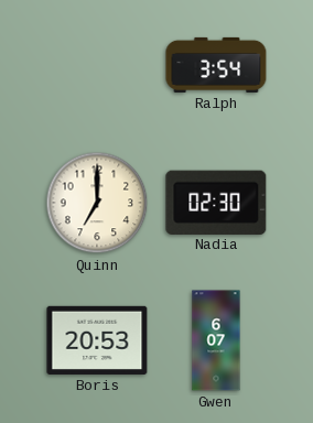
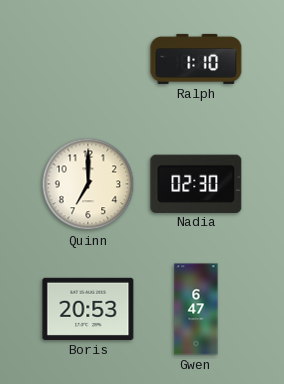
Ralph: 3:54 -> 1:10 (196, 59)
Gwen: 6:07 -> 6:47 (196, 309)
